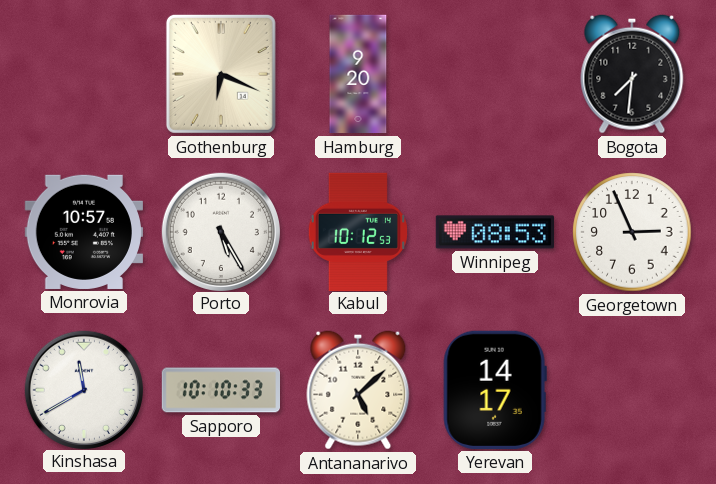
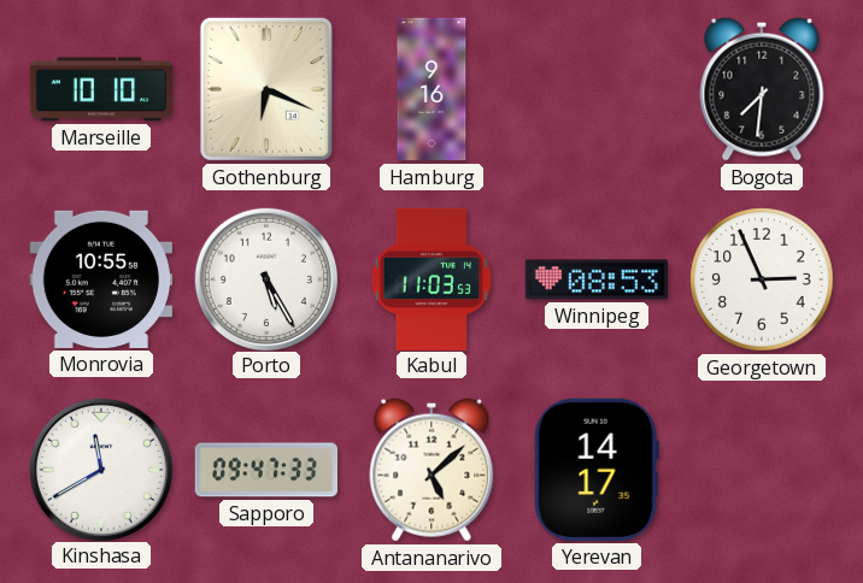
Marseille: none -> 10:10 (100, 89)
Hamburg: 9:20 -> 9:16 (431, 89)
Monrovia: 10:57 -> 10:55 (100, 279)
Kabul: 10:12 -> 11:03 (431, 278)
Sapporo: 10:10 -> 09:47 (265, 470)
